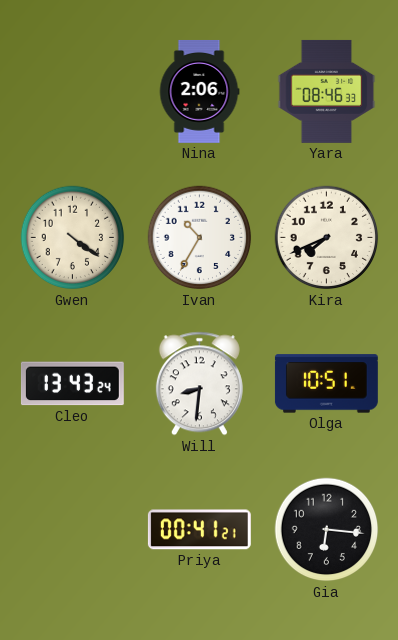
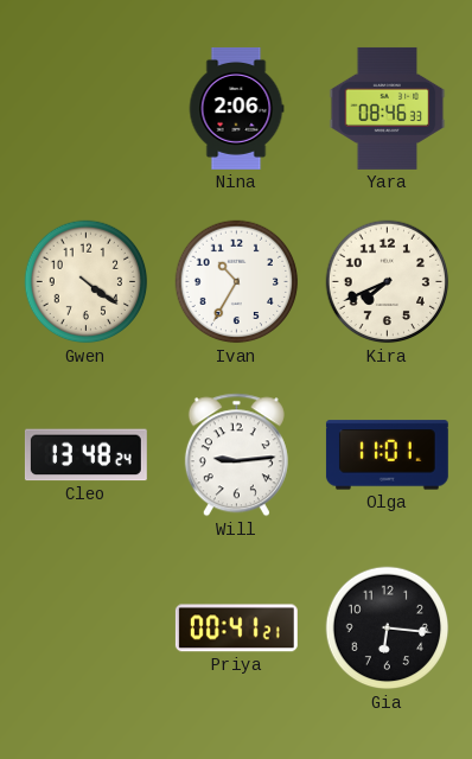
Cleo: 13:43 -> 13:48 (85, 455)
Will: 8:31 -> 9:14 (236, 455)
Olga: 10:51 -> 11:01 (387, 455)
